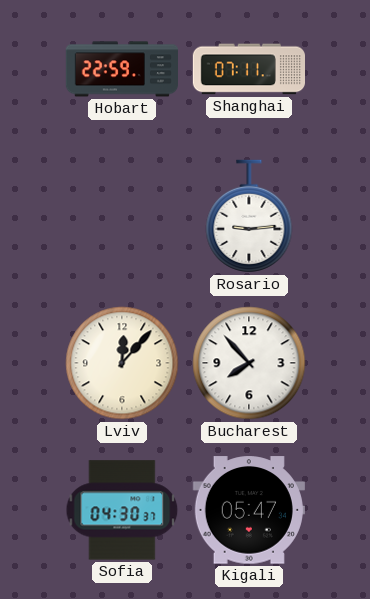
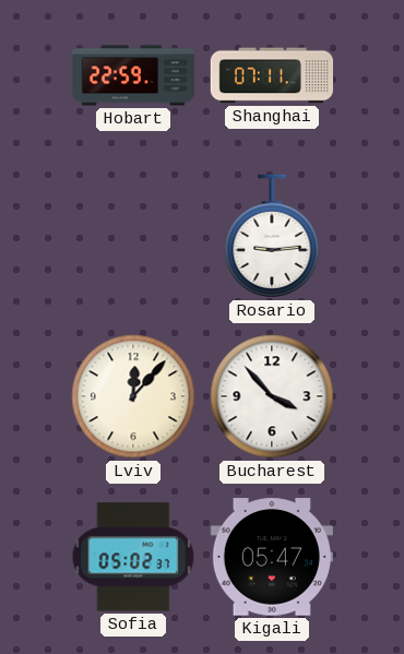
Bucharest: 7:53 -> 3:53 (272, 396)
Sofia: 04:30 -> 05:02 (133, 557)
